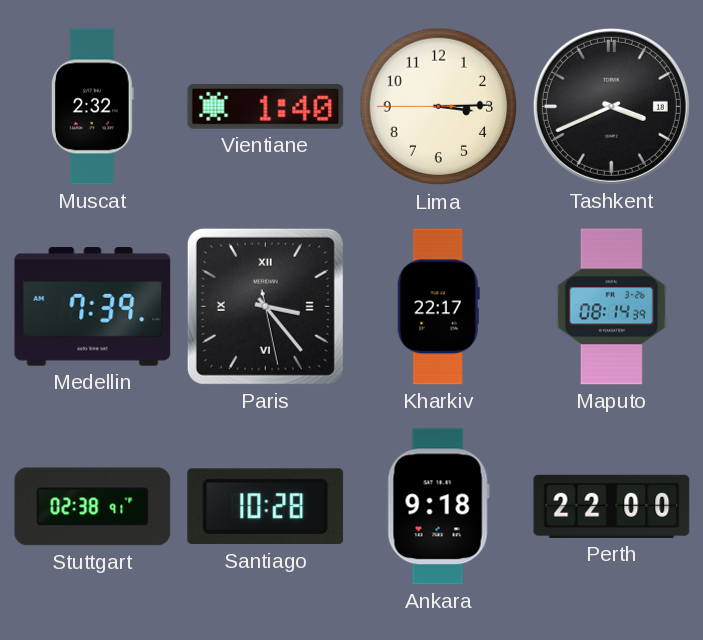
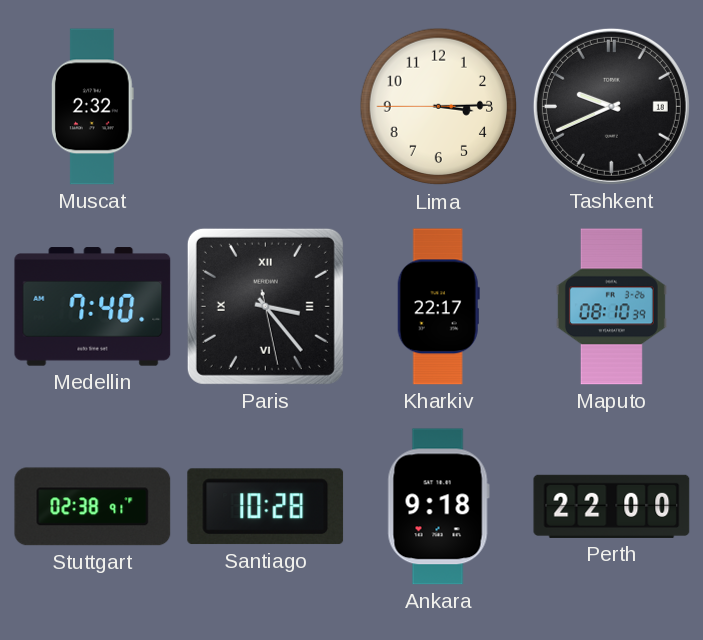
Vientiane: 1:40 -> none (266, 106)
Tashkent: 3:41 -> 9:41 (611, 106)
Medellin: 7:39 -> 7:40 (93, 307)
Maputo: 08:14 -> 08:10 (611, 307)
